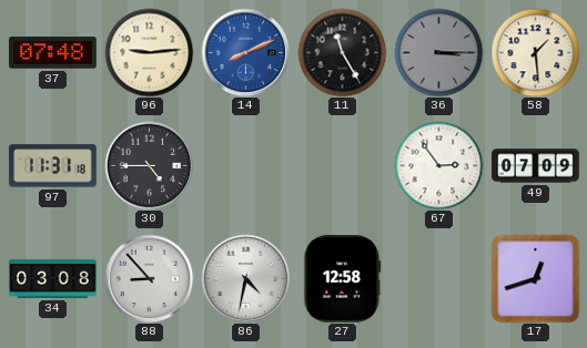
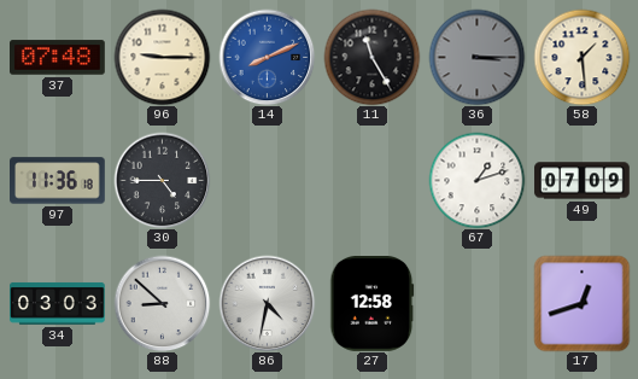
96: 9:14 -> 9:15 (162, 57)
97: 11:31 -> 11:36 (58, 181)
67: 2:54 -> 1:12 (476, 180)
34: 03:08 -> 03:03 (58, 303)
88: 8:53 -> 8:52 (162, 303)
